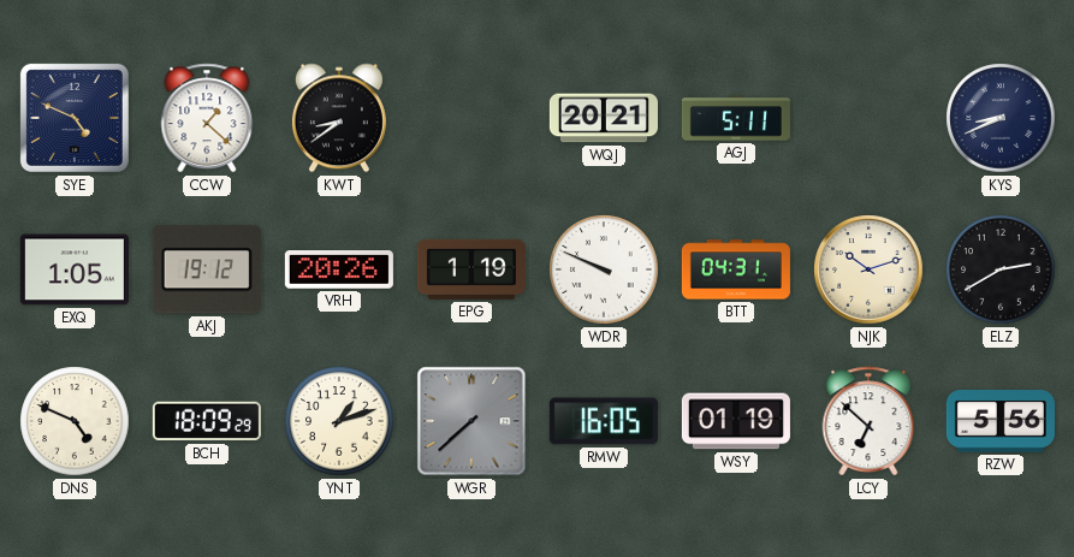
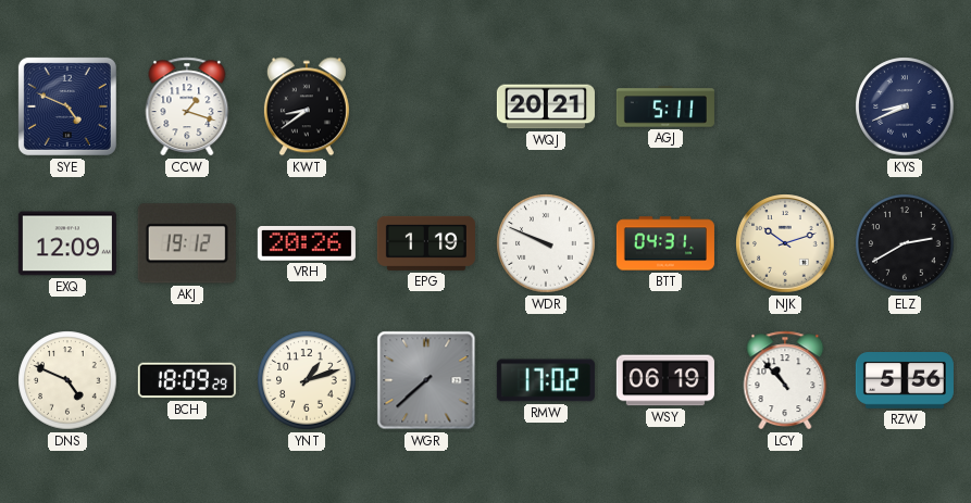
CCW: 1:22 -> 1:18 (187, 106)
EXQ: 1:05 -> 12:09 (67, 243)
RMW: 16:05 -> 17:02 (546, 380)
WSY: 01:19 -> 06:19 (665, 380)
LCY: 6:52 -> 10:53 (785, 380)
